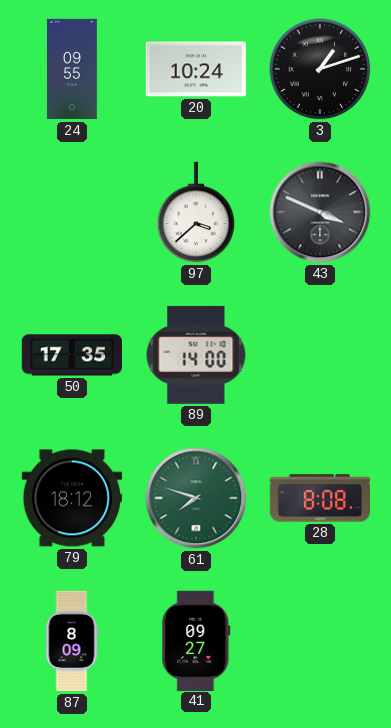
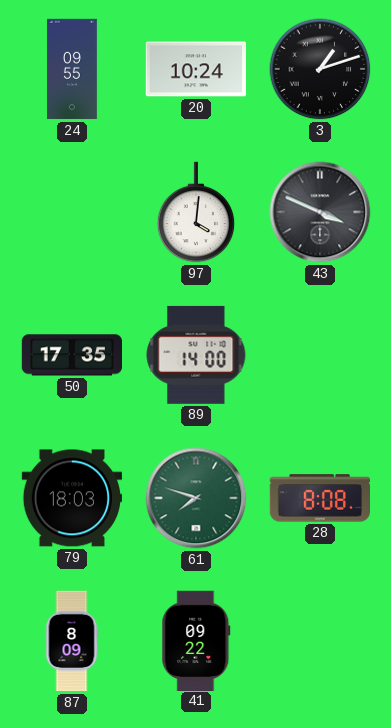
97: 3:38 -> 4:01 (196, 212)
79: 18:12 -> 18:03 (72, 498)
41: 09:27 -> 09:22 (196, 640)
